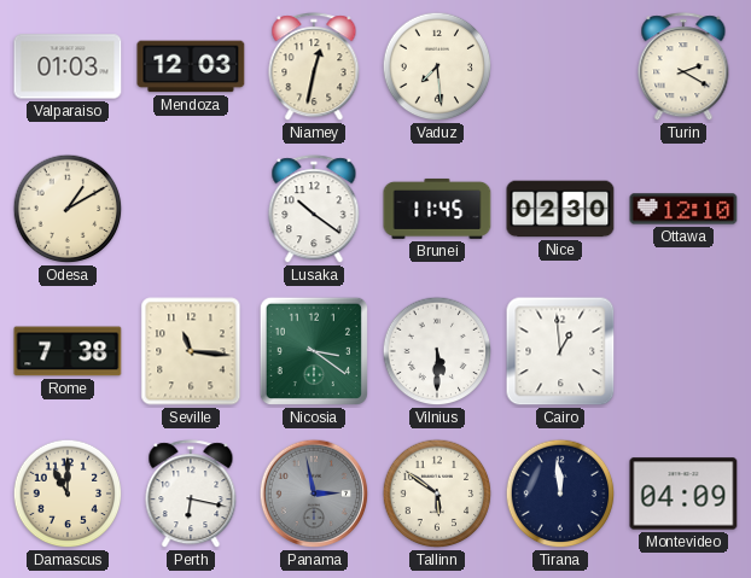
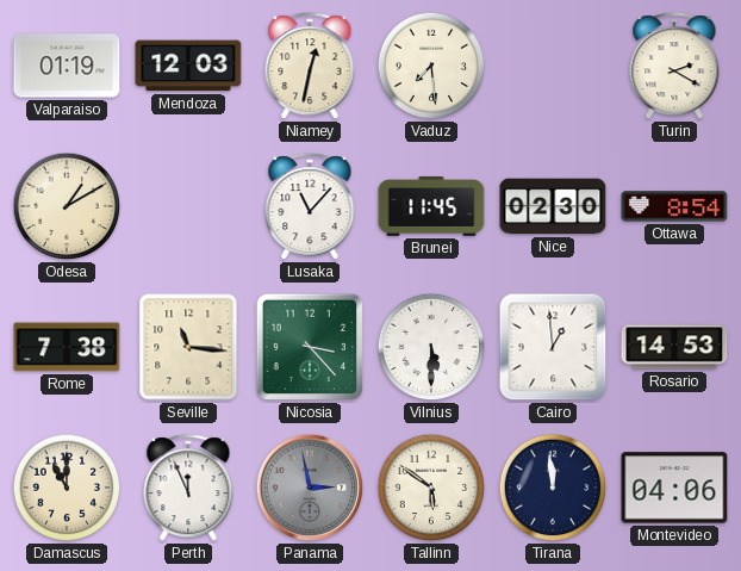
Valparaiso: 01:03 -> 01:19 (67, 66)
Lusaka: 10:21 -> 11:07 (310, 207)
Ottawa: 12:10 -> 8:54 (674, 206)
Nicosia: 3:21 -> 3:23 (310, 347)
Rosario: none -> 14:53 (674, 347)
Perth: 6:17 -> 11:56 (188, 489)
Montevideo: 04:09 -> 04:06 (674, 488)
